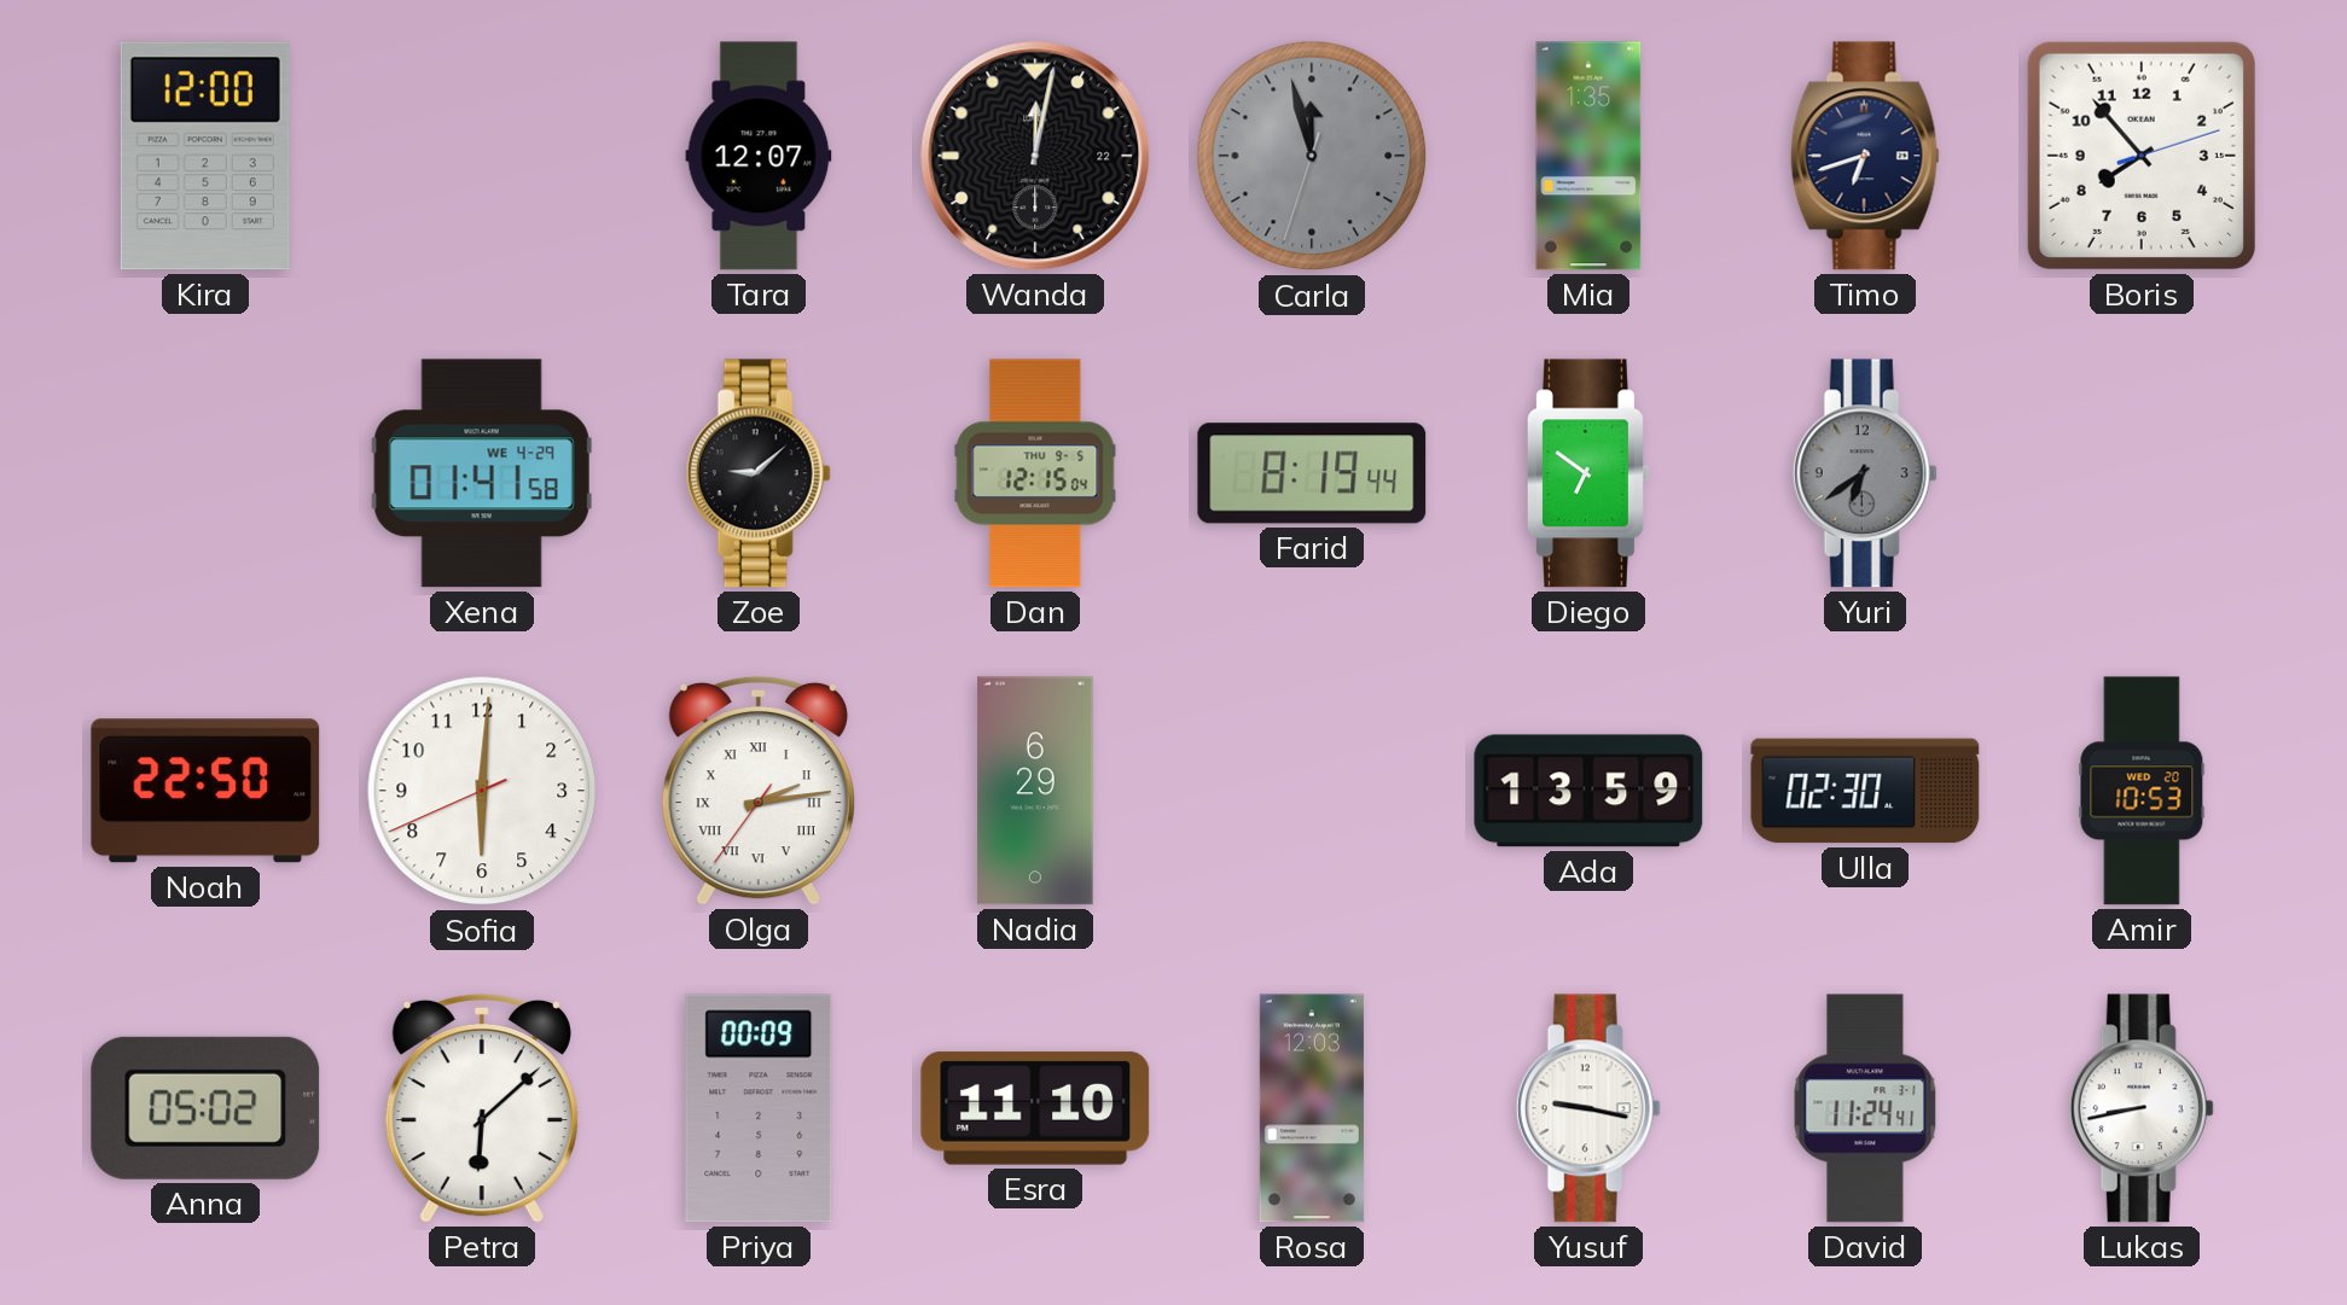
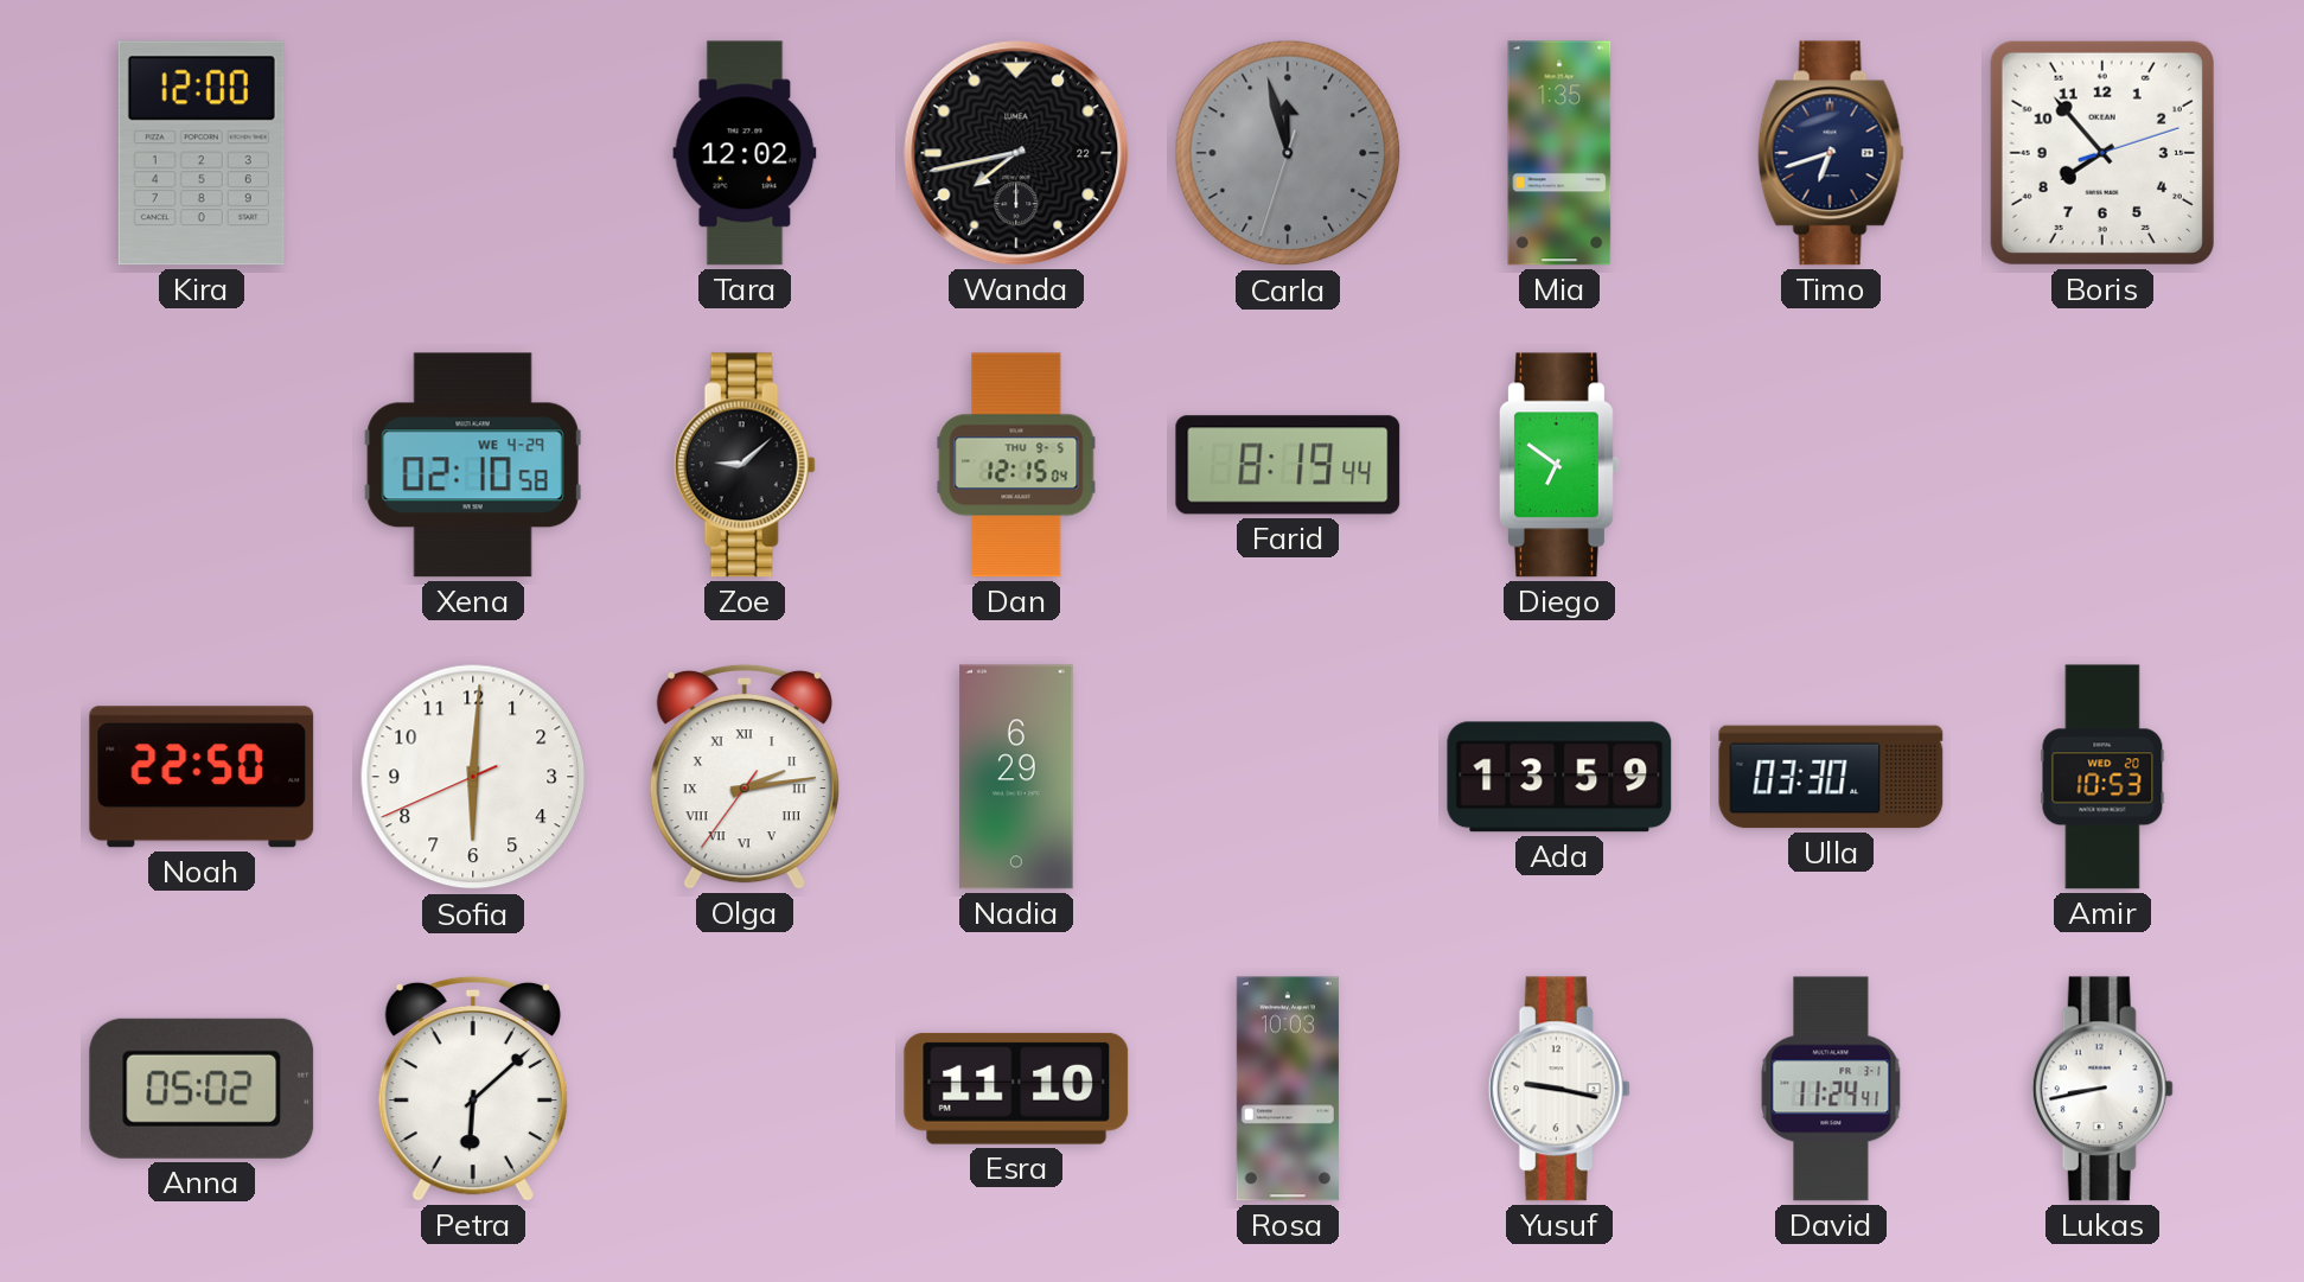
Tara: 12:07 -> 12:02 (745, 153)
Wanda: 12:02 -> 7:43 (1016, 153)
Xena: 01:41 -> 02:10 (473, 465)
Yuri: 6:39 -> none (1865, 473)
Ulla: 02:30 -> 03:30 (1831, 777)
Priya: 00:09 -> none (759, 1108)
Rosa: 12:03 -> 10:03 (1288, 1089)
